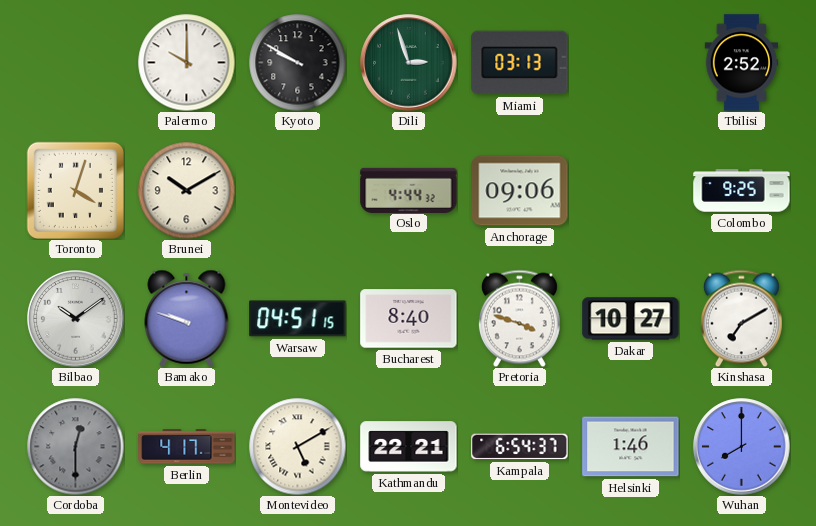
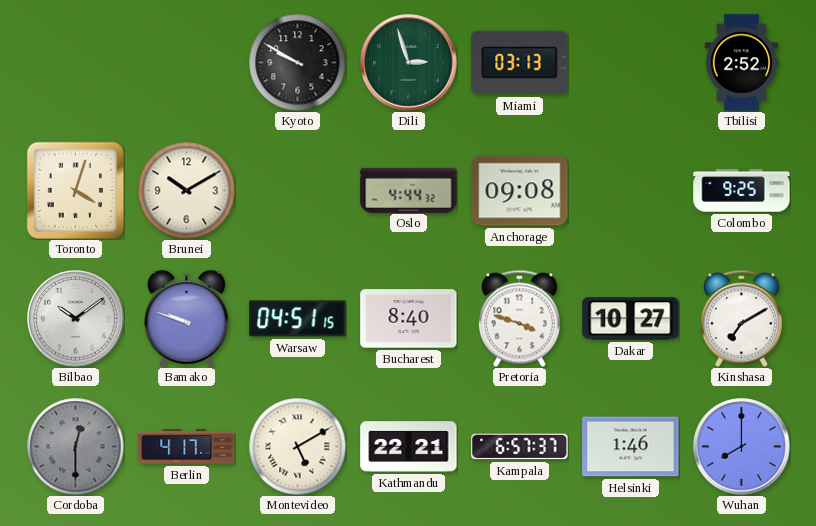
Palermo: 10:00 -> none (186, 62)
Anchorage: 09:06 -> 09:08 (520, 191)
Kampala: 6:54 -> 6:57 (520, 447)
